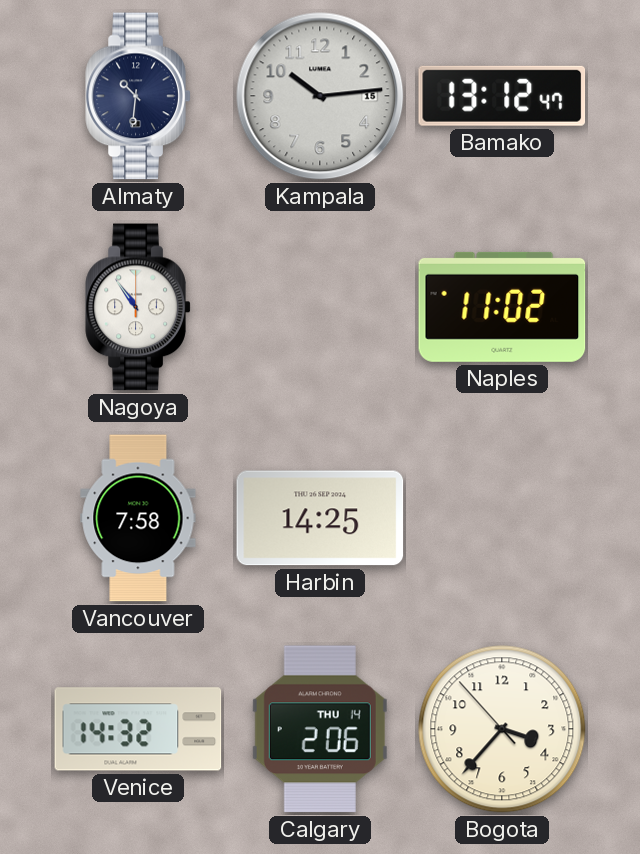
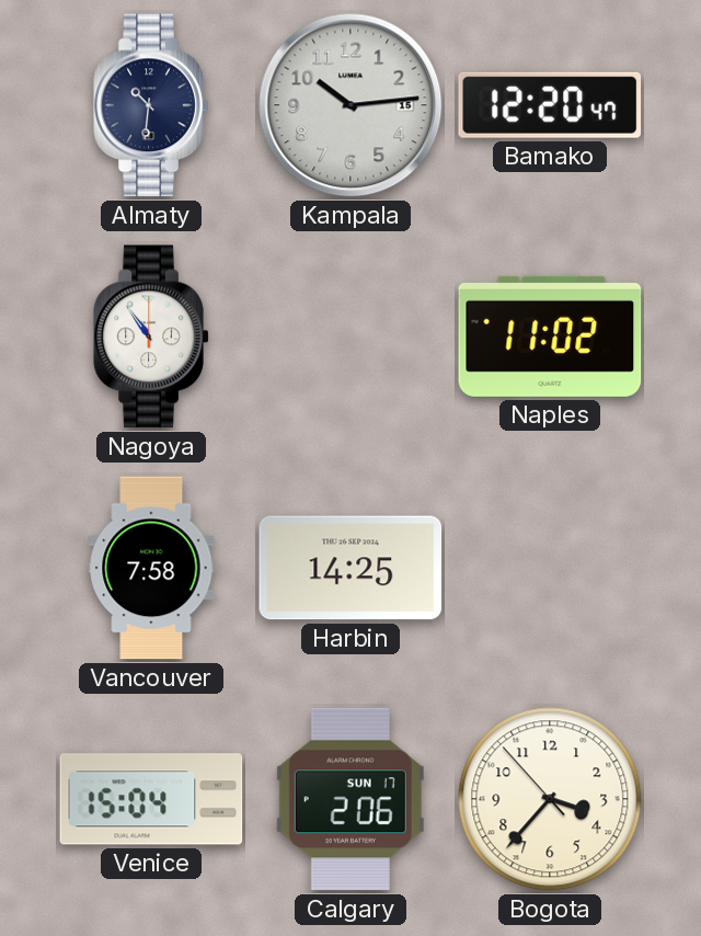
Bamako: 13:12 -> 12:20 (550, 105)
Venice: 14:32 -> 15:04 (151, 799)
Calgary date: THU 14 -> SUN 17 (350, 799)
